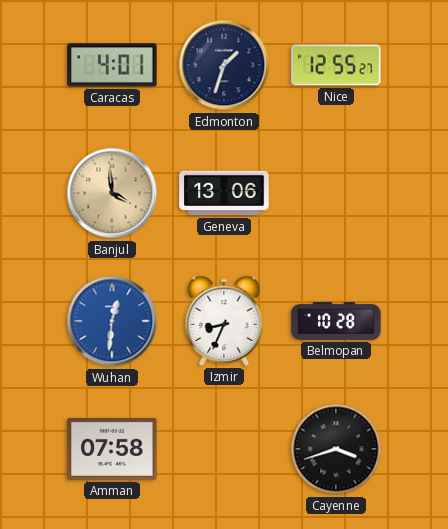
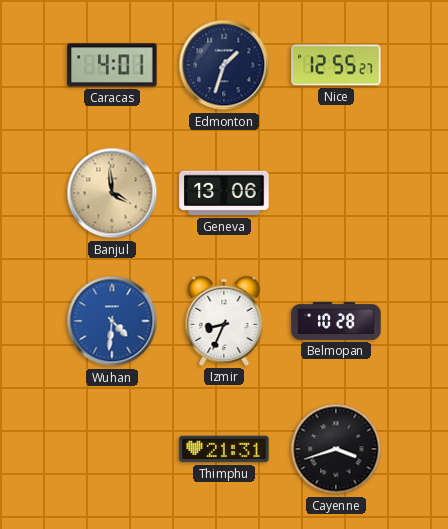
Wuhan: 12:31 -> 4:31 (112, 321)
Amman: 07:58 -> none (112, 449)
Thimphu: none -> 21:31 (224, 449)
